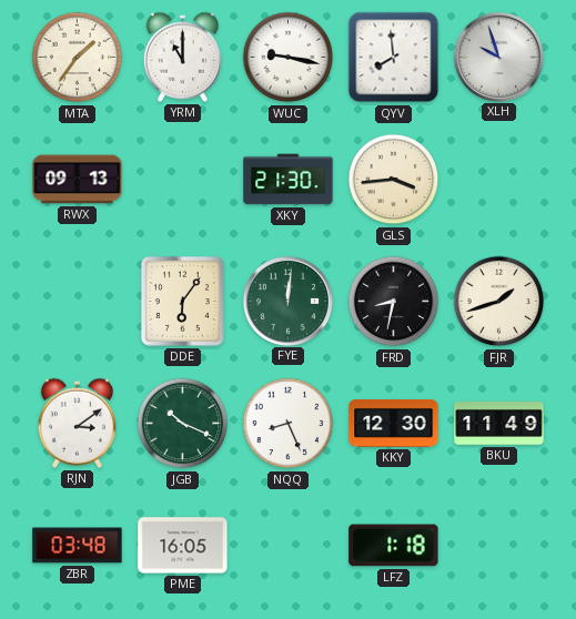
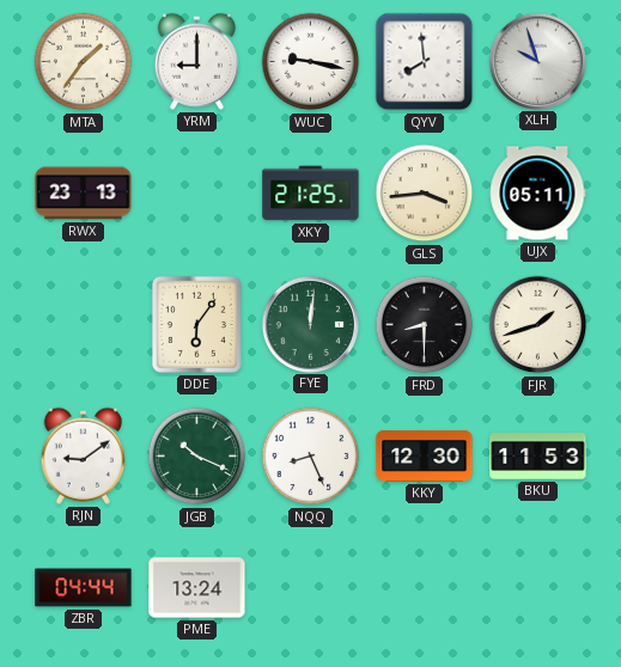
YRM: 11:00 -> 9:00 (196, 61)
RWX: 09:13 -> 23:13 (84, 194)
XKY: 21:30 -> 21:25 (311, 194)
UJX: none -> 05:11 (537, 194)
FRD: 8:32 -> 8:30 (425, 325)
RJN: 3:09 -> 9:09 (83, 455)
BKU: 11:49 -> 11:53 (538, 457)
ZBR: 03:48 -> 04:44 (84, 588)
PME: 16:05 -> 13:24 (197, 588)
LFZ: 1:18 -> none (394, 546)
